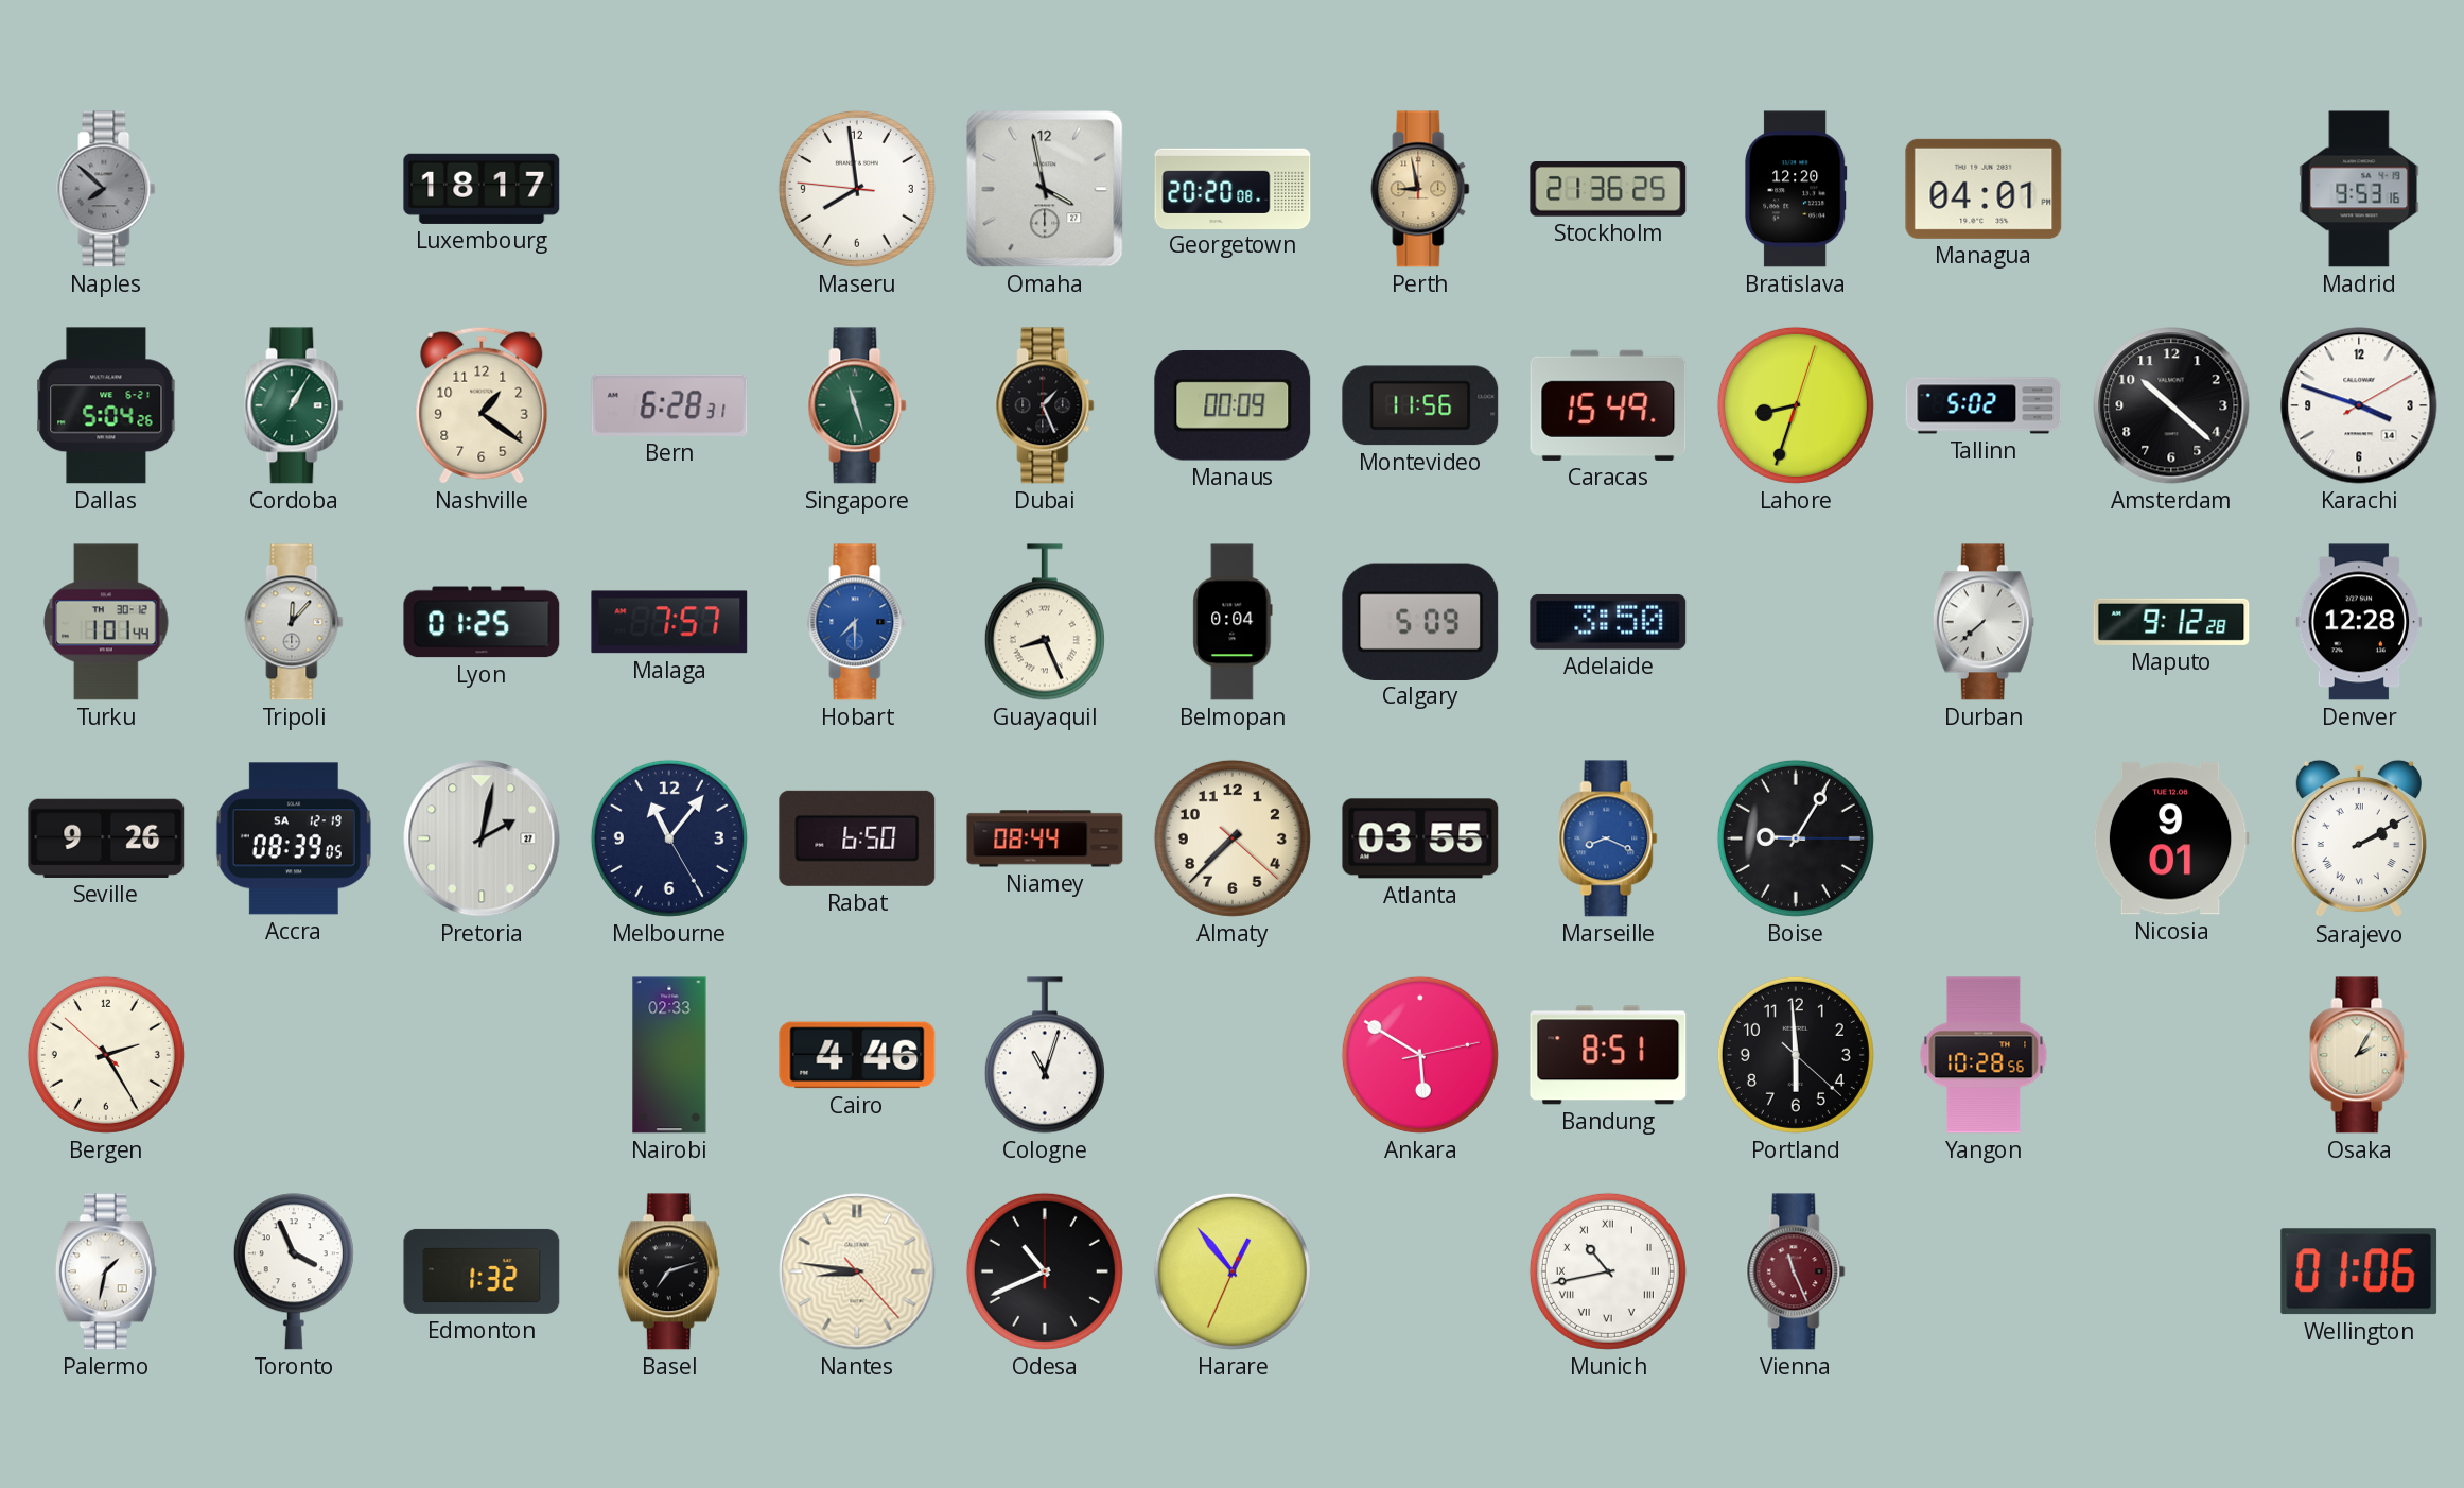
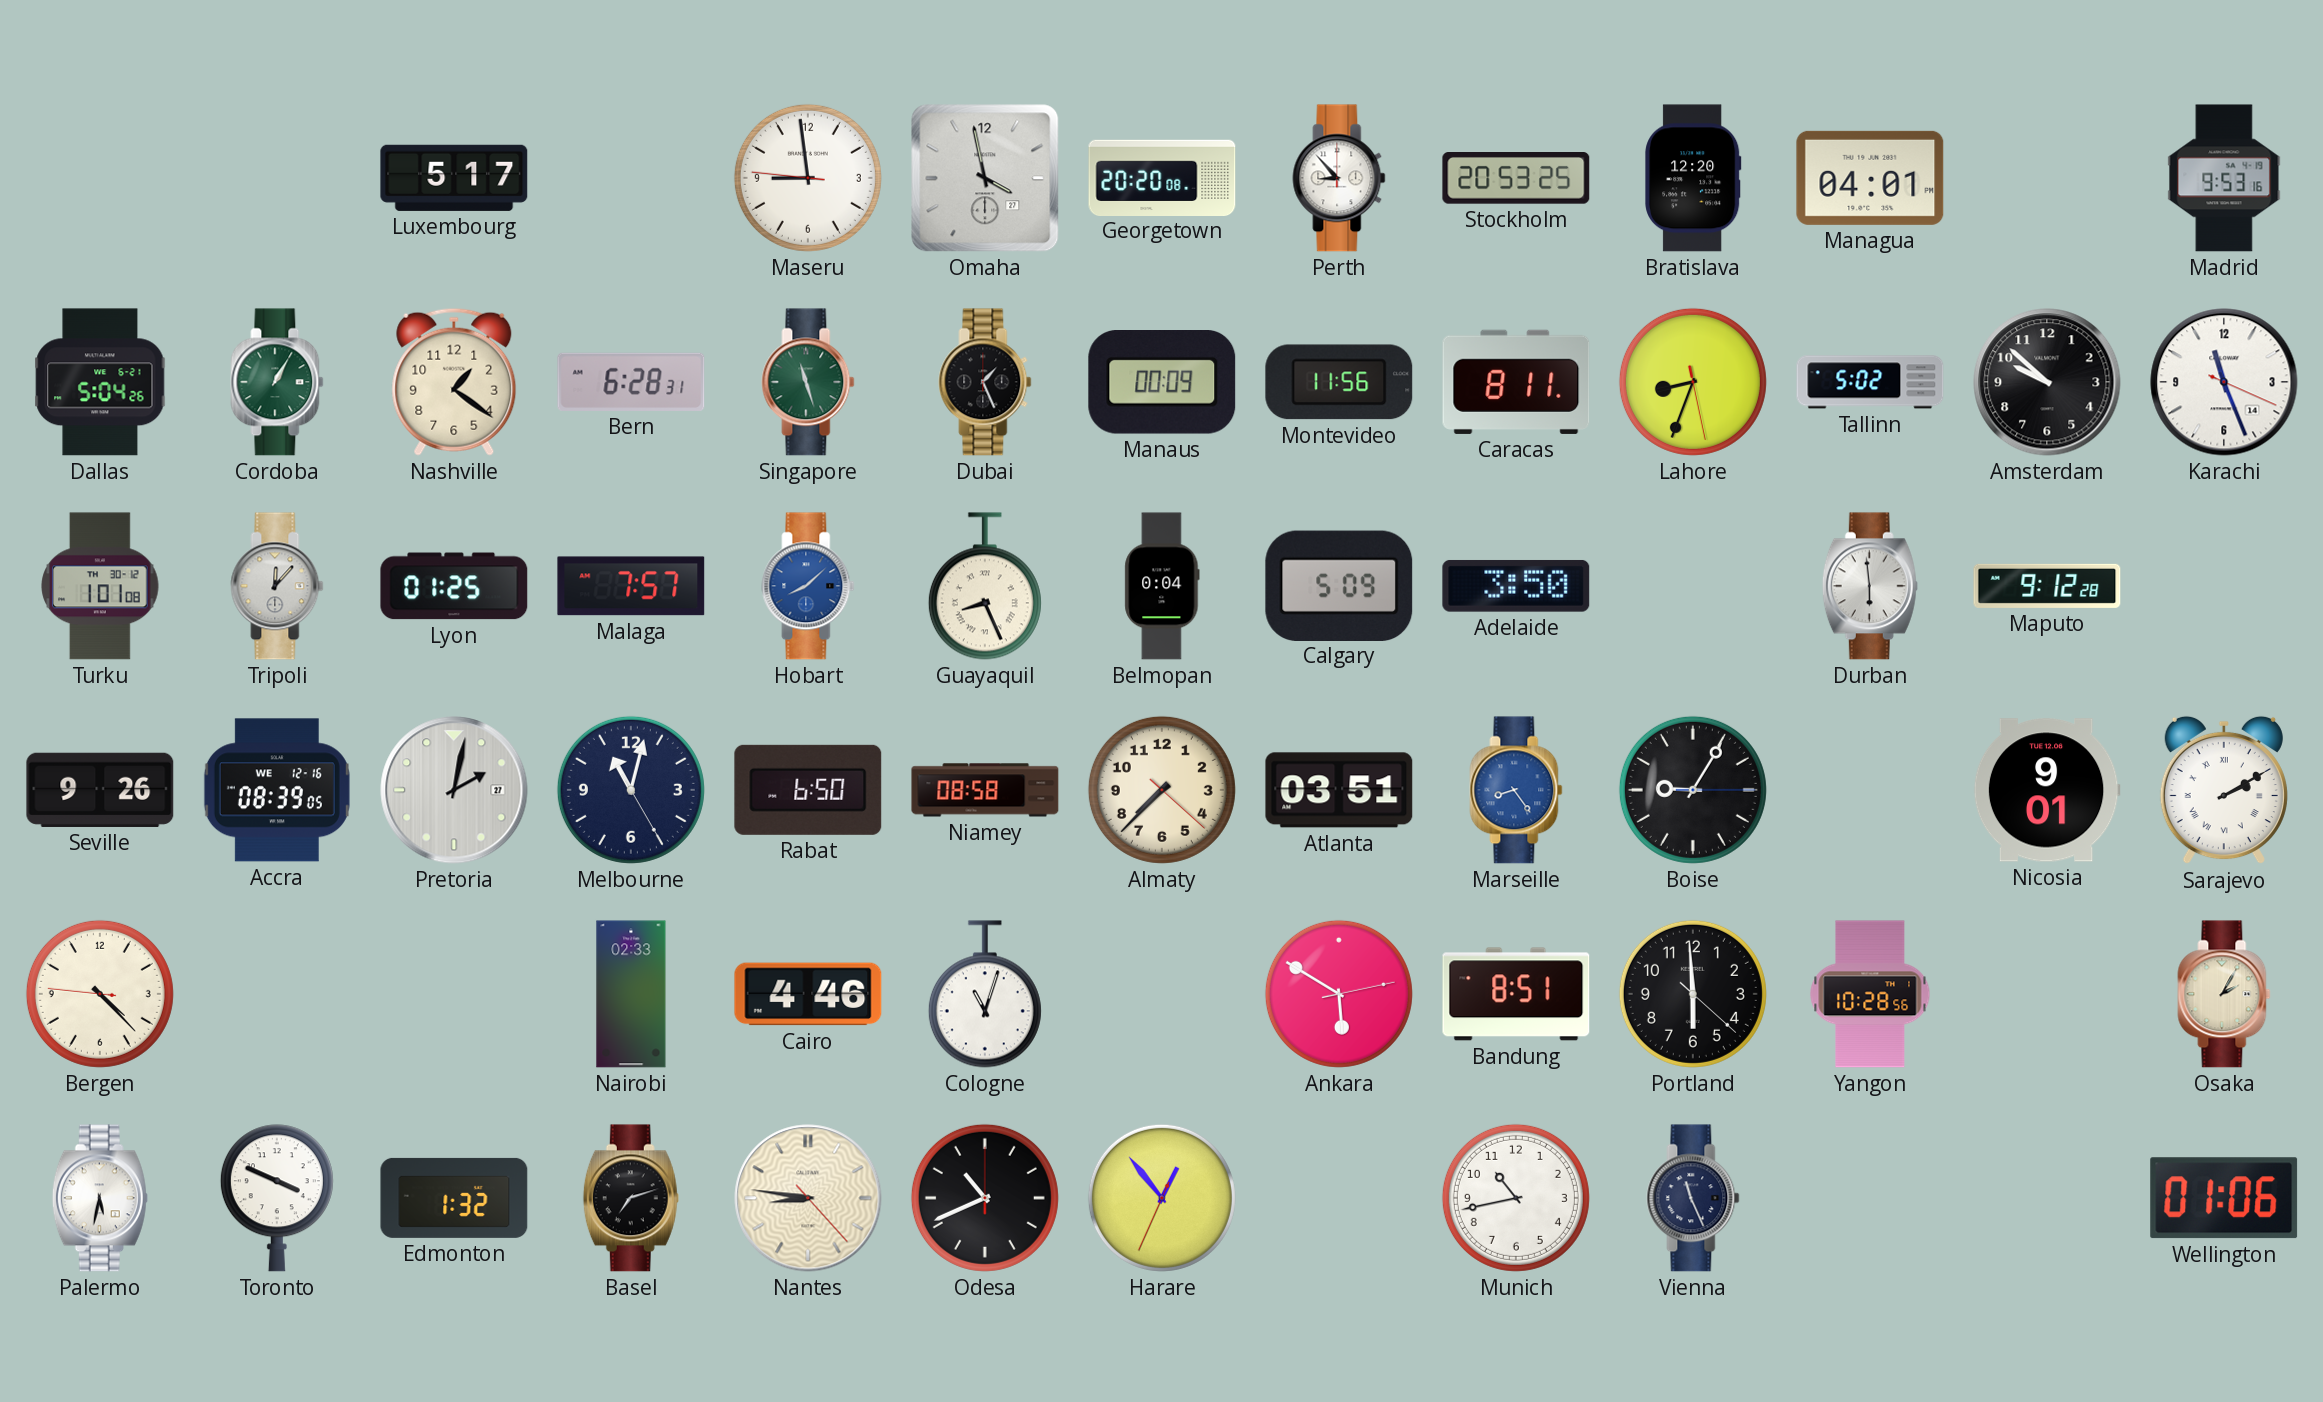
Naples: 7:52 -> none (106, 189)
Luxembourg: 18:17 -> 5:17 (454, 178)
Maseru: 7:58 -> 8:58 (808, 178)
Perth: 8:58 -> 8:53 (1339, 178)
Perth dial: champagne -> white (1339, 178)
Stockholm: 21:36 -> 20:53 (1516, 179)
Caracas: 15:49 -> 8:11 (1516, 382)
Lahore: 8:33:03 -> 8:33:28 (1693, 382)
Amsterdam: 10:22 -> 9:52 (2047, 382)
Karachi: 3:48 -> 11:26 (2224, 382)
Turku: 1:01:44 -> 1:01:08 (100, 586)
Hobart: 7:30 -> 8:08 (808, 586)
Durban: 7:38 -> 5:59 (1870, 586)
Denver: 12:28 -> none (2359, 622)
Accra date: SA 12-19 -> WE 12-16 (277, 790)
Melbourne: 11:06 -> 11:02 (631, 790)
Niamey: 08:44 -> 08:58 (985, 790)
Atlanta: 03:55 -> 03:51 (1339, 790)
Marseille: 8:19 -> 8:24 (1516, 790)
Bergen: 2:24 -> 4:22 (100, 994)
Palermo: 1:32 -> 5:32 (100, 1198)
Toronto: 3:56 -> 3:49 (277, 1198)
Munich numerals: Roman -> Arabic (1516, 1198)
Vienna dial: burgundy -> navy (1693, 1198)
